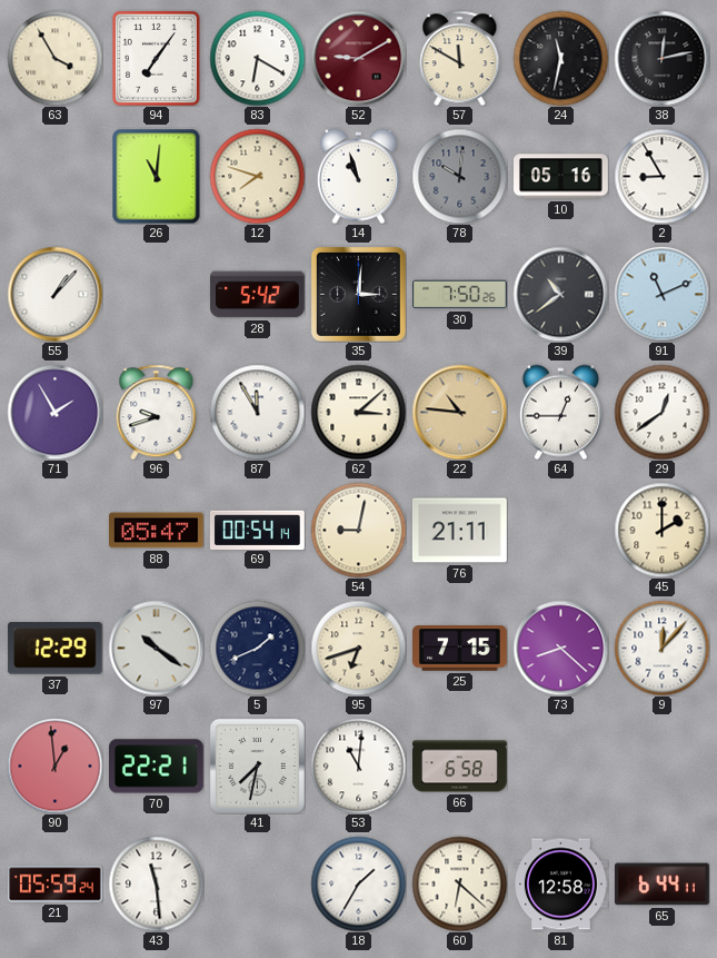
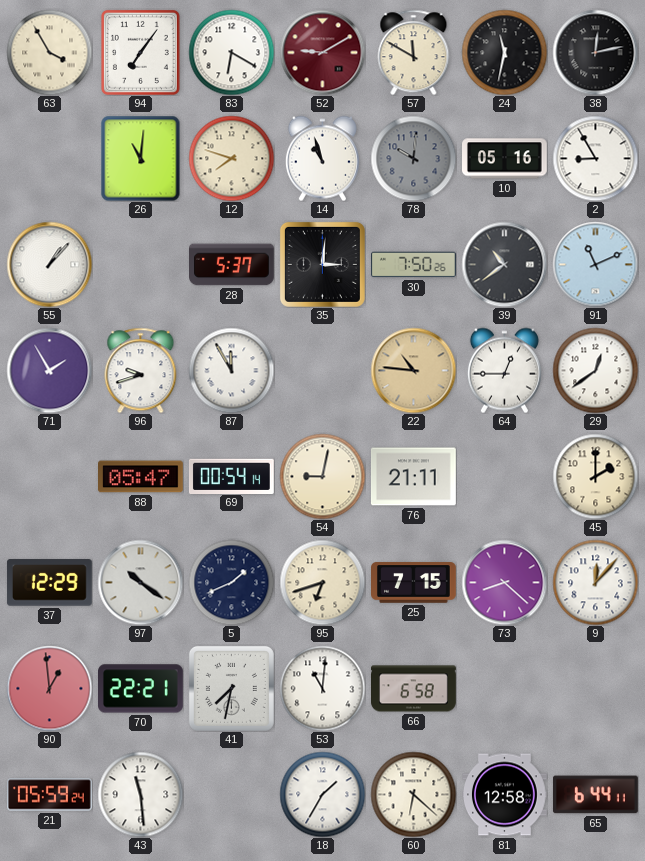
28: 5:42 -> 5:37 (232, 265)
62: 3:08 -> none (358, 412)
